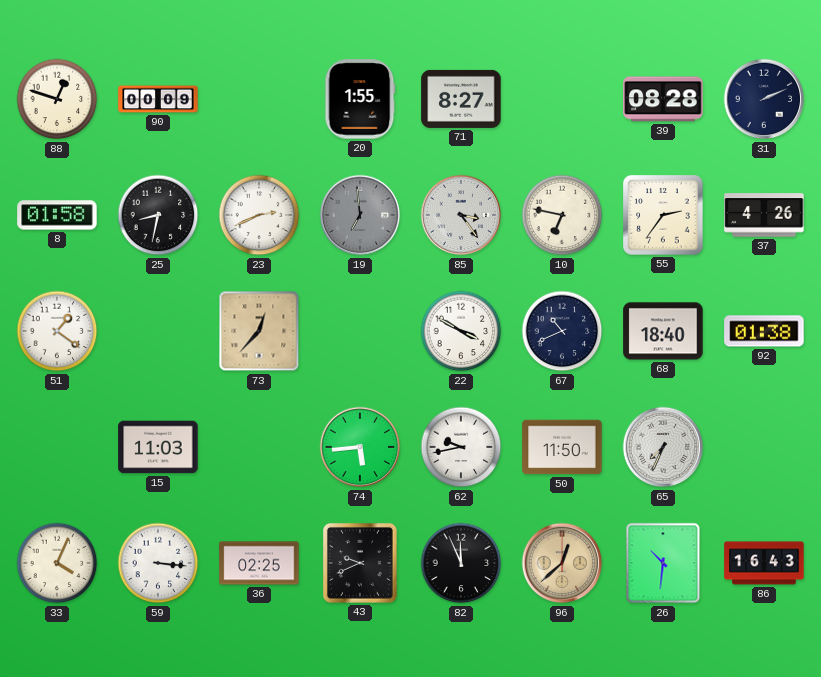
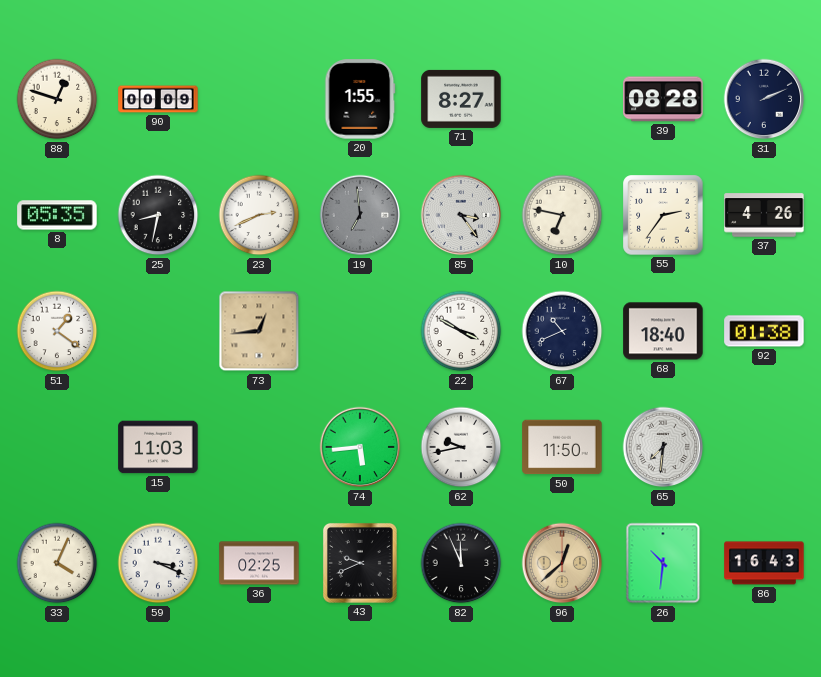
8: 01:58 -> 05:35 (57, 215)
73: 12:37 -> 12:44 (259, 331)
65: 7:34 -> 7:31 (663, 447)
59: 3:16 -> 3:19 (158, 563)
